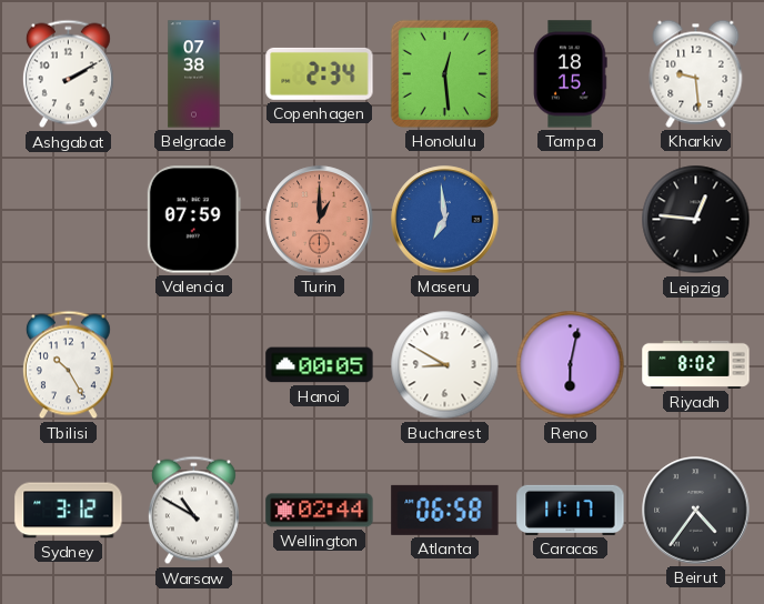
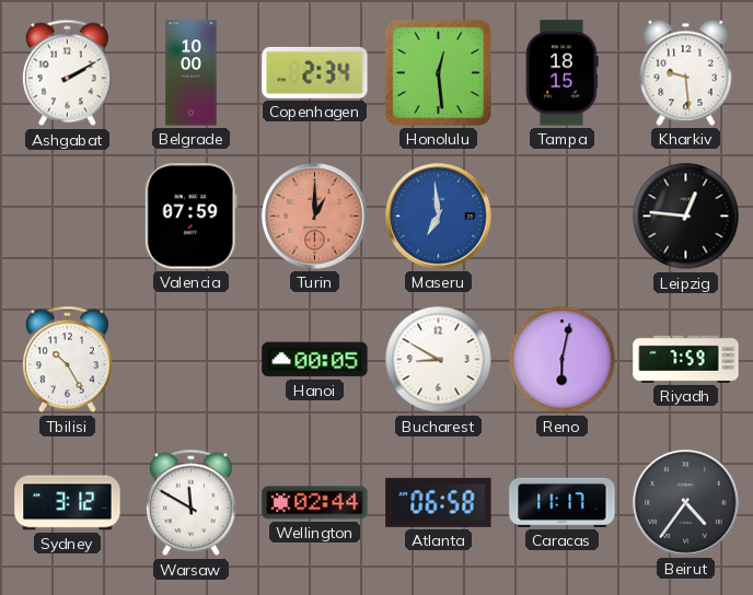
Belgrade: 07:38 -> 10:00 (192, 73)
Riyadh: 8:02 -> 7:59 (686, 359)
Warsaw: 10:50 -> 11:50 (190, 503)
